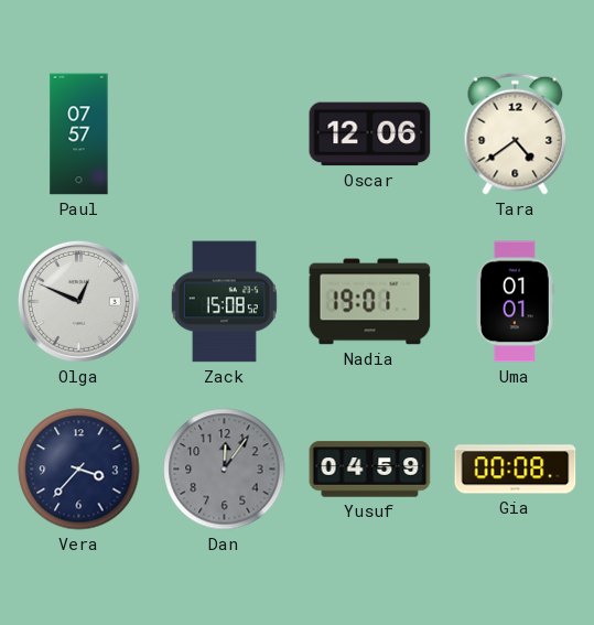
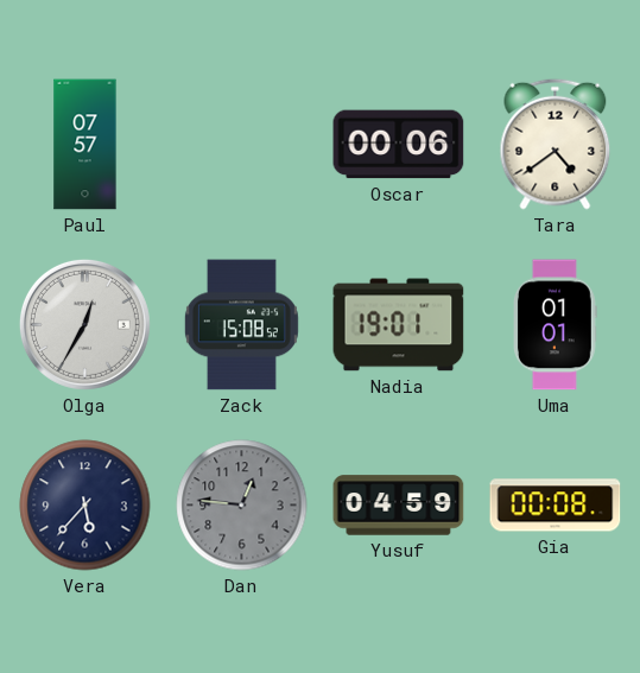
Oscar: 12:06 -> 00:06 (399, 145)
Olga: 12:49 -> 12:35 (84, 324)
Vera: 3:37 -> 5:37 (85, 506)
Dan: 12:06 -> 12:46 (242, 506)
